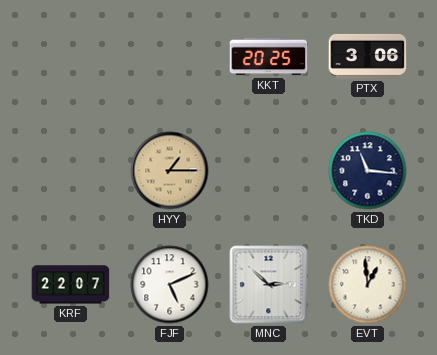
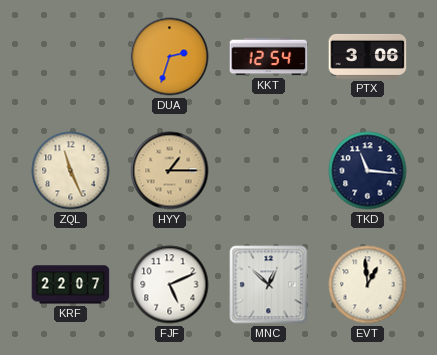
DUA: none -> 2:33 (170, 57)
KKT: 20:25 -> 12:54 (269, 57)
ZQL: none -> 11:26 (71, 171)
MNC: 2:52 -> 12:52 (269, 285)
